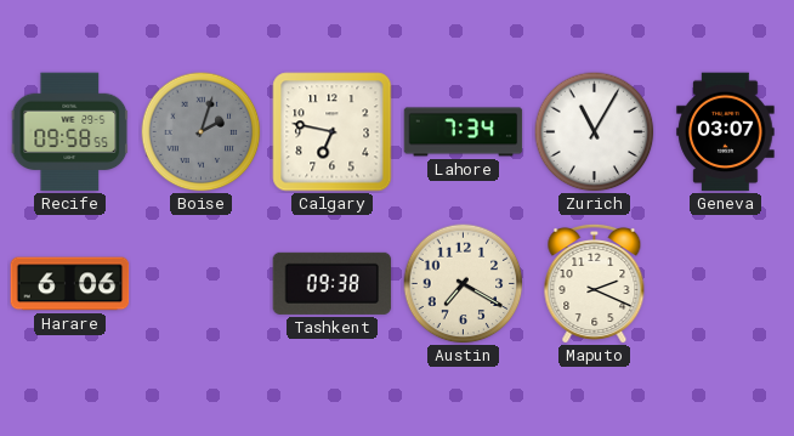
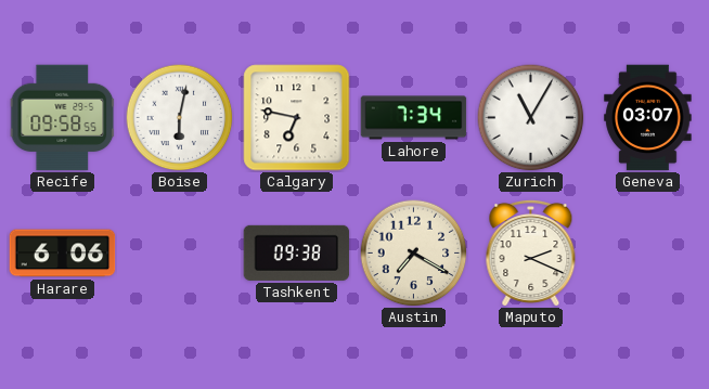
Boise: 2:03 -> 6:02 (180, 118)
Boise dial: grey -> white (180, 118)
